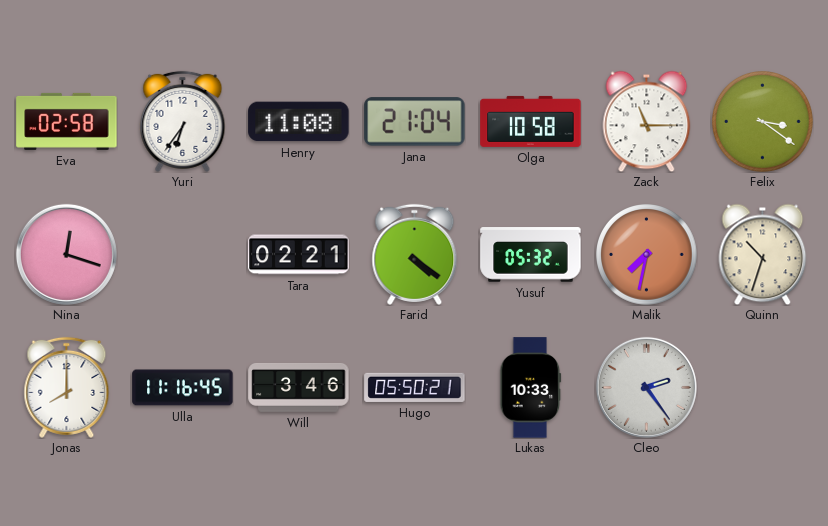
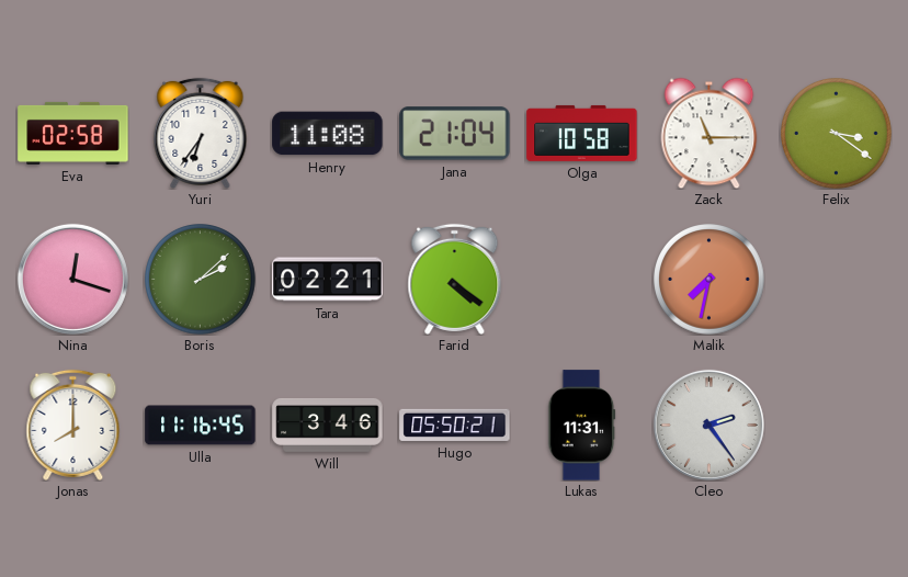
Boris: none -> 2:08 (201, 280)
Yusuf: 05:32 -> none (531, 255)
Quinn: 10:33 -> none (763, 254)
Lukas: 10:33 -> 11:31 (582, 426)
